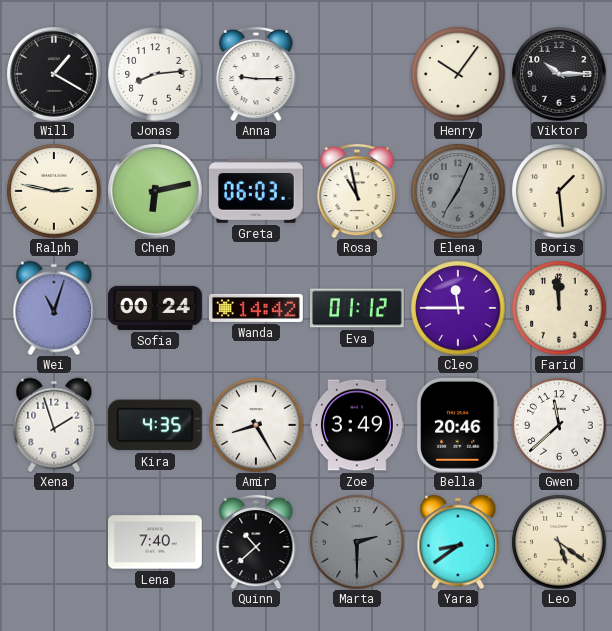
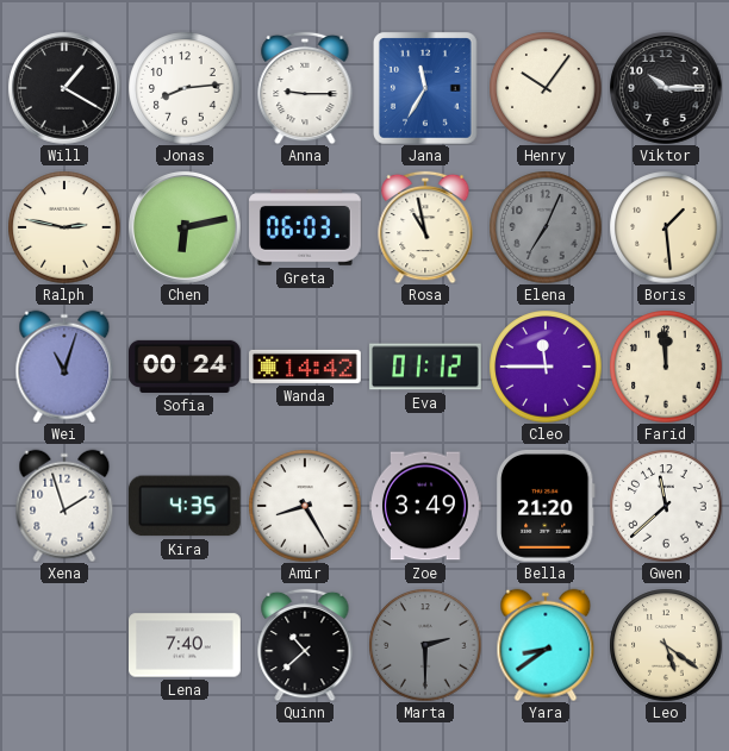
Jana: none -> 11:35 (426, 88)
Bella: 20:46 -> 21:20 (546, 506)
